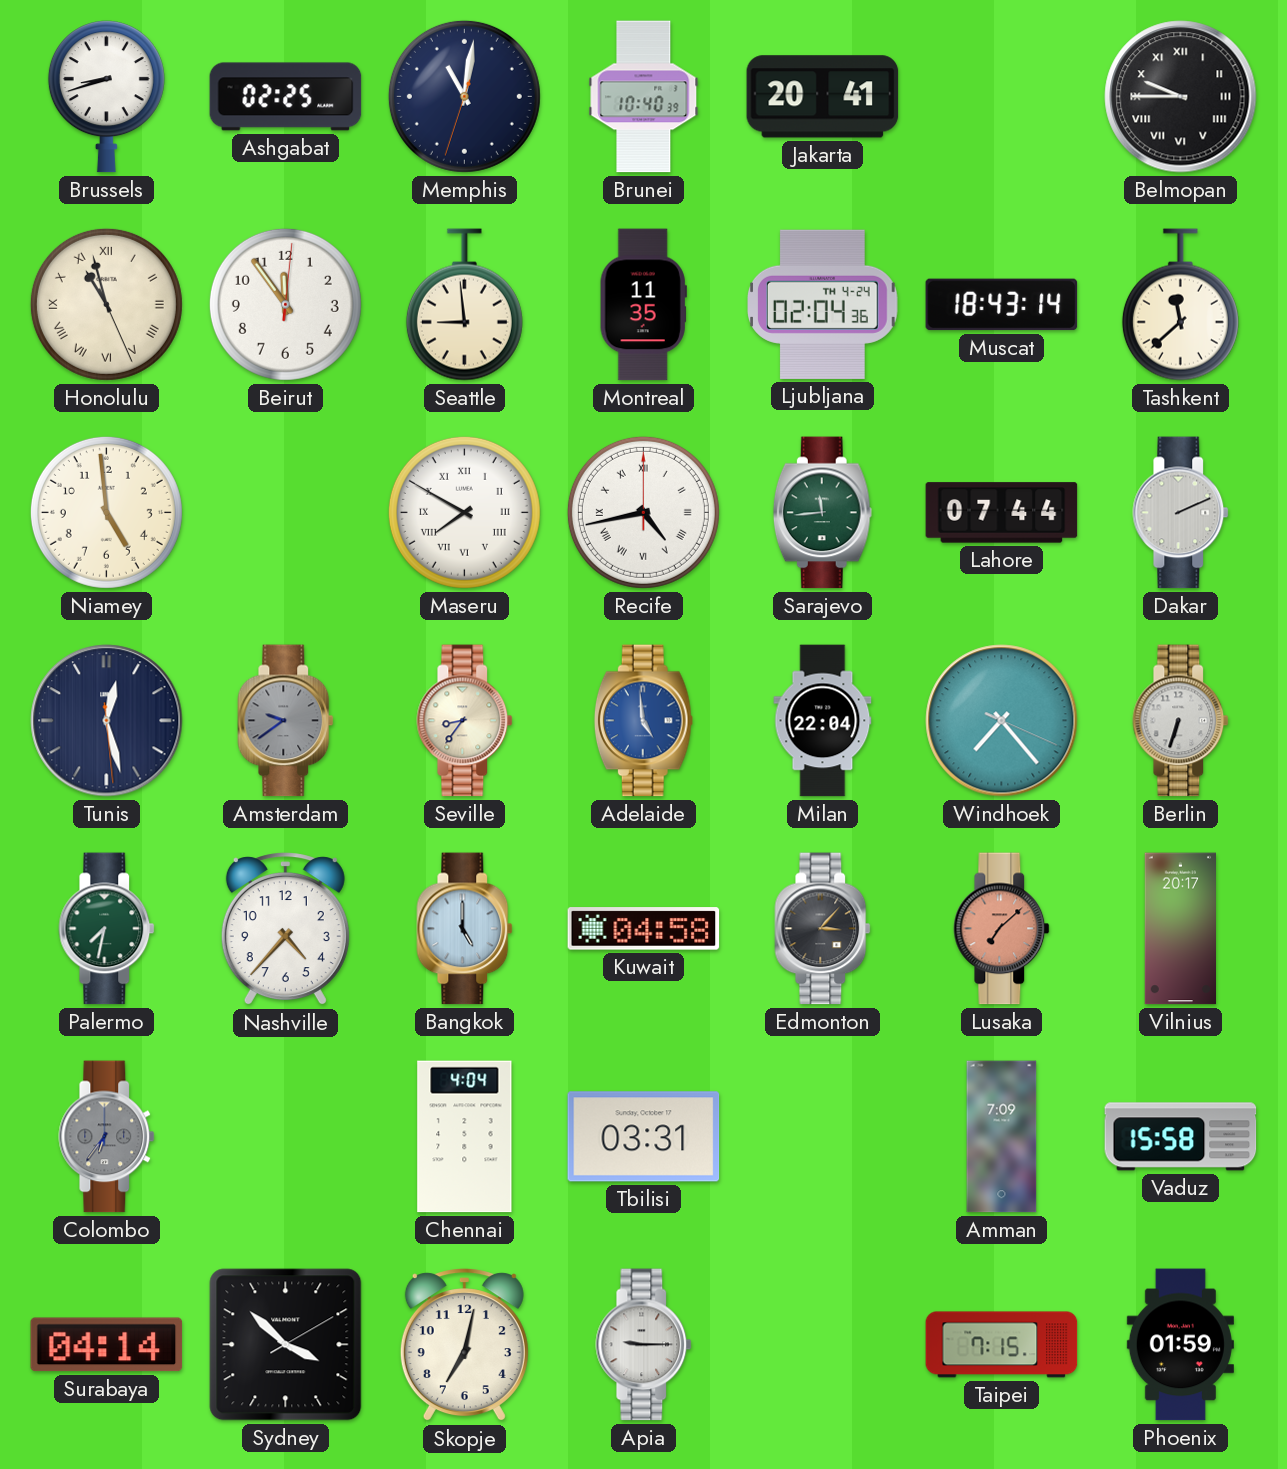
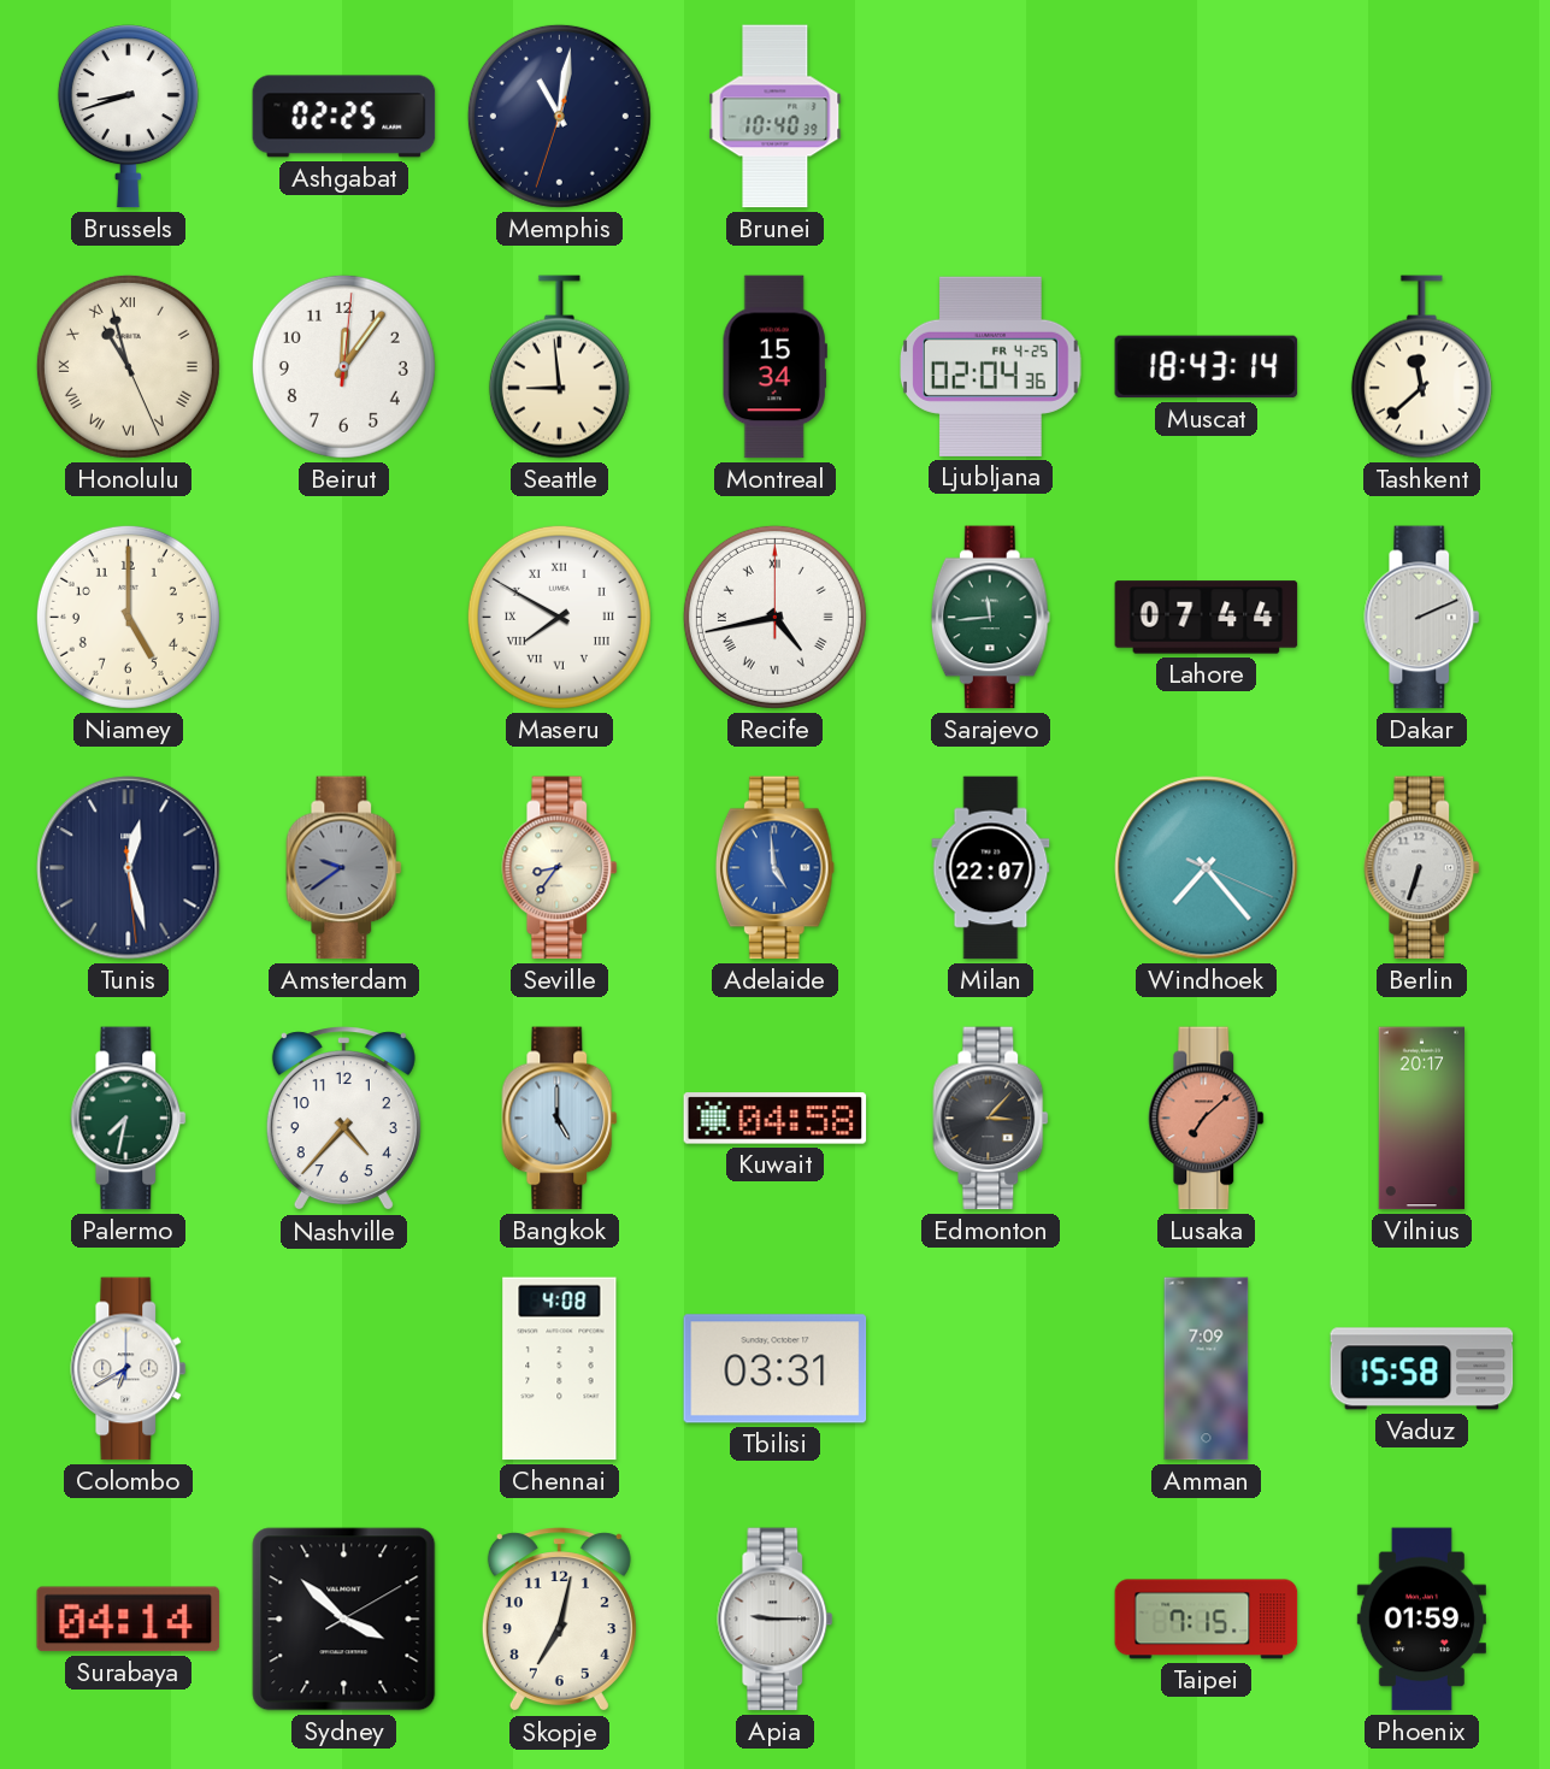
Jakarta: 20:41 -> none (823, 97)
Belmopan: 9:45 -> none (1181, 97)
Beirut: 11:54 -> 12:06 (343, 366)
Montreal: 11:35 -> 15:34 (774, 367)
Ljubljana date: TH 4-24 -> FR 4-25 (991, 366)
Niamey: 4:59 -> 5:00 (128, 617)
Milan: 22:04 -> 22:07 (991, 868)
Colombo: 6:36 -> 6:40 (129, 1369)
Colombo dial: grey -> white (129, 1369)
Chennai: 4:04 -> 4:08 (560, 1369)
